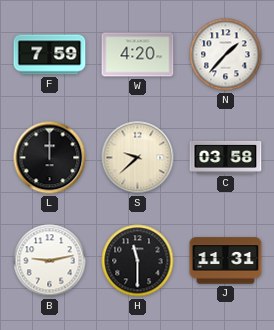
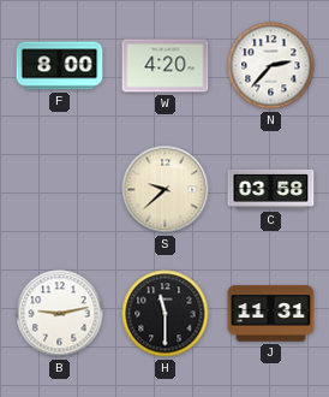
F: 7:59 -> 8:00 (60, 66)
N: 1:37 -> 2:37 (271, 66)
L: 12:00 -> none (50, 158)
